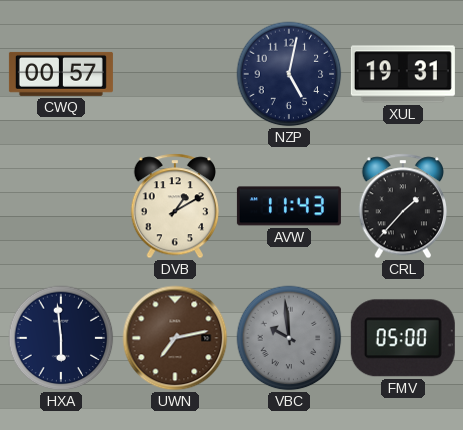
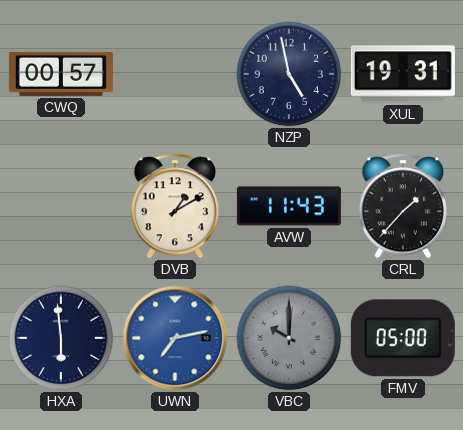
NZP: 5:02 -> 4:58 (289, 74)
UWN dial: brown -> blue (175, 338)
VBC: 9:59 -> 10:00 (289, 338)
